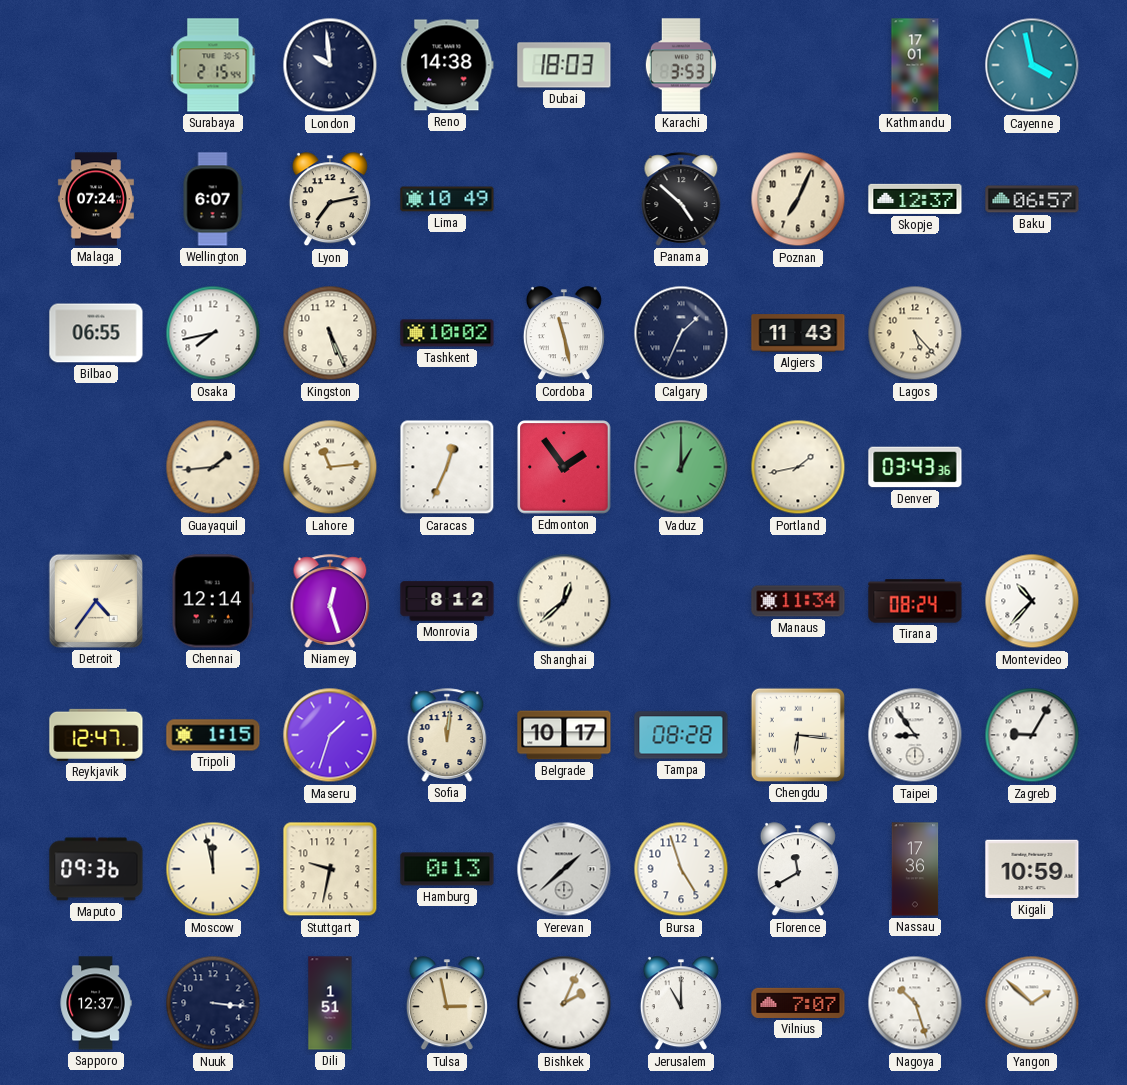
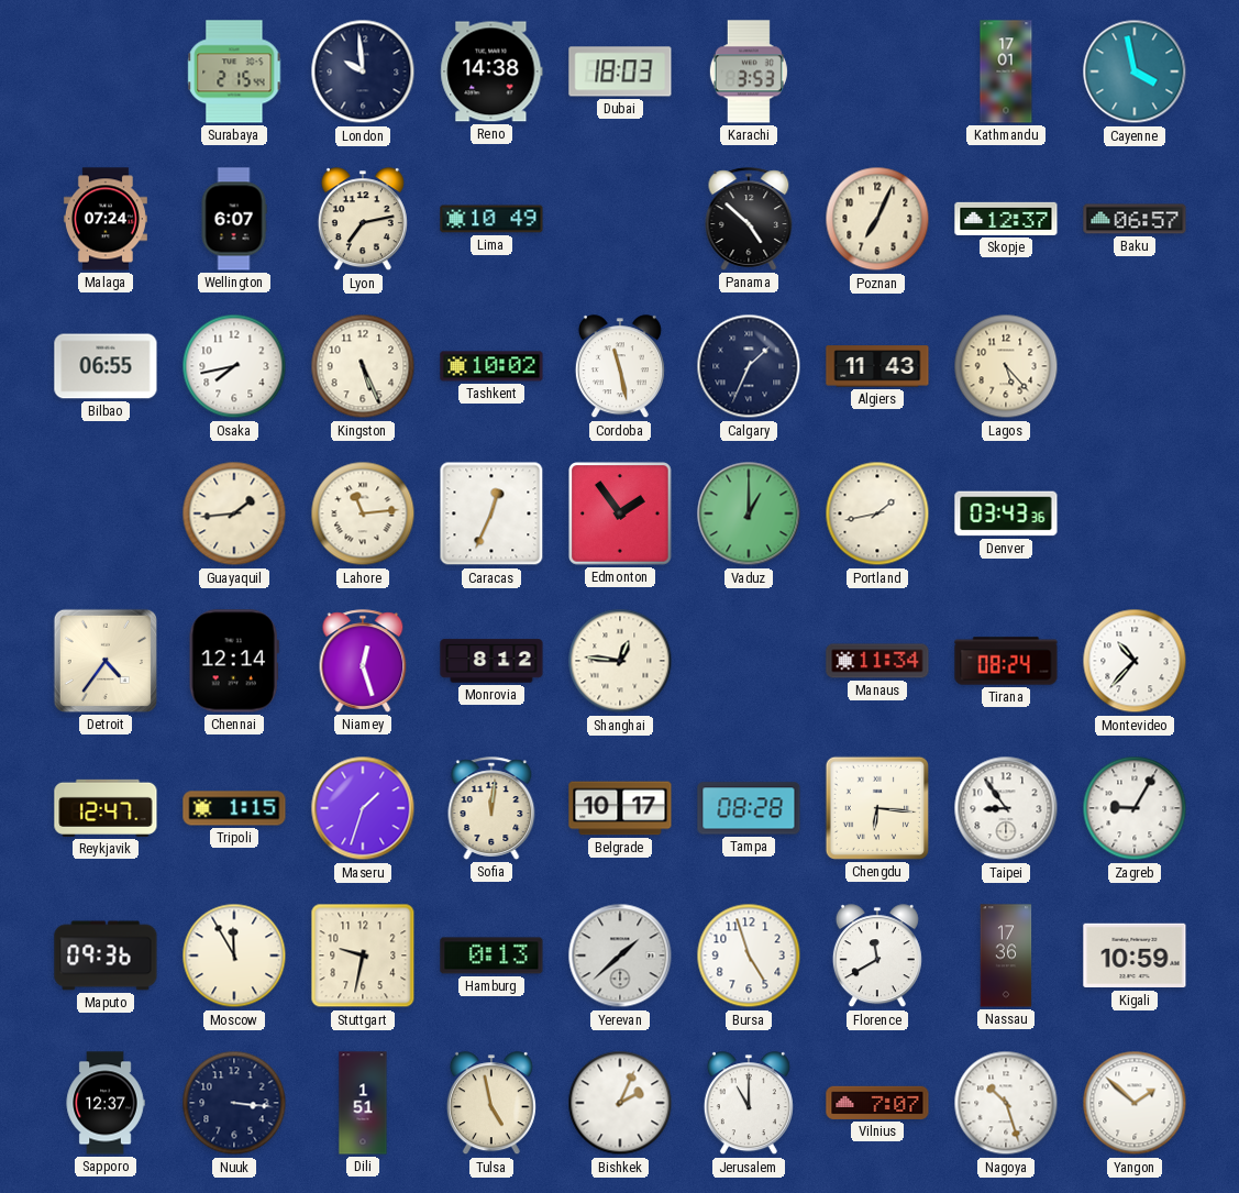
Shanghai: 12:38 -> 12:46 (620, 661)
Moscow: 11:58 -> 11:55 (234, 955)
Tulsa: 2:58 -> 4:58 (491, 1104)
